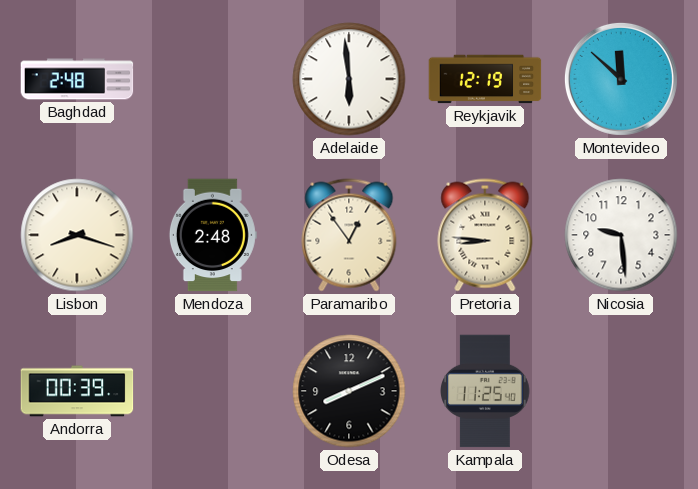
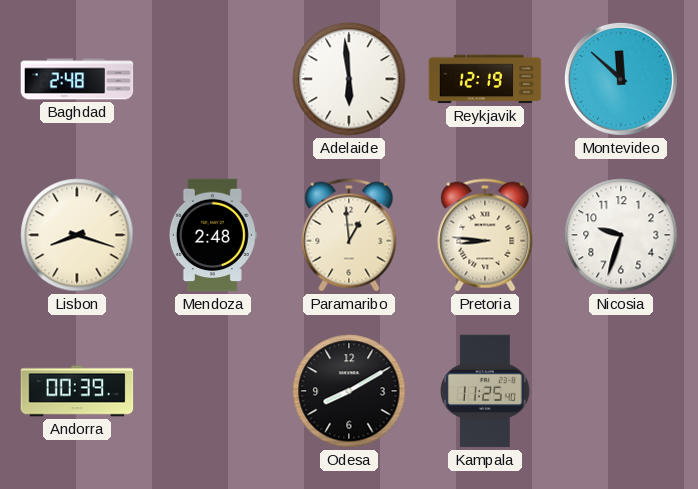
Paramaribo: 12:54 -> 12:59 (349, 235)
Nicosia: 9:29 -> 9:33 (621, 235)
Odesa: 8:11 -> 8:10 (349, 391)
